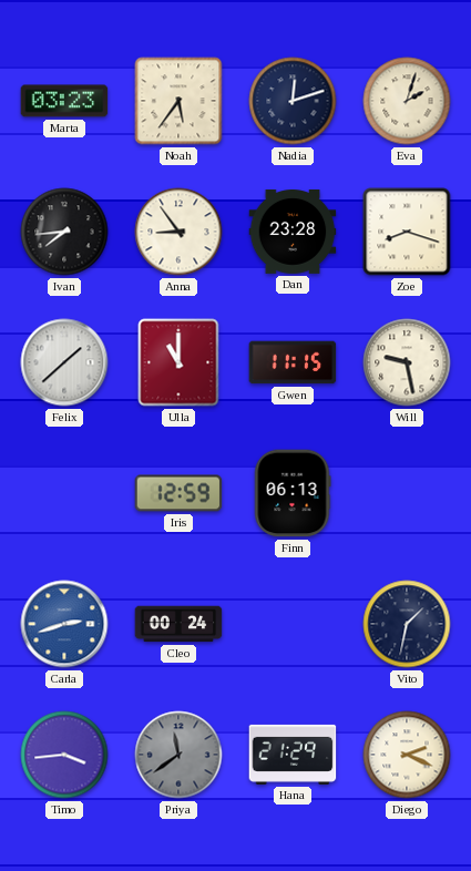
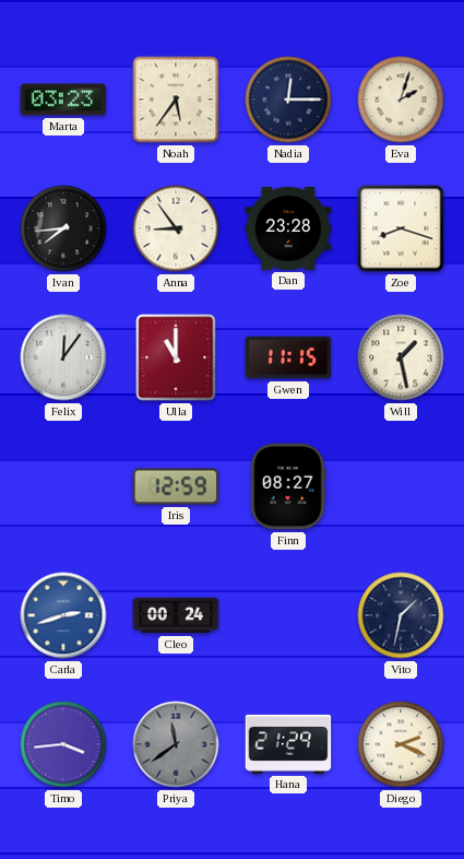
Nadia: 12:12 -> 12:15 (288, 99)
Felix: 1:38 -> 12:06 (63, 357)
Will: 9:28 -> 1:28 (401, 357)
Finn: 06:13 -> 08:27 (288, 486)
